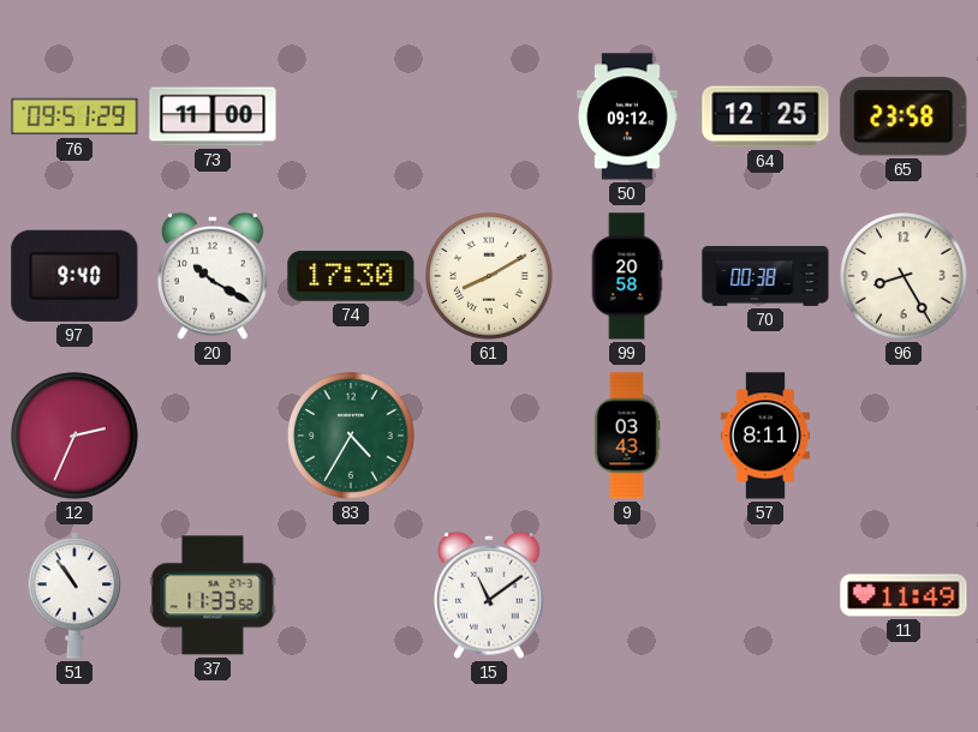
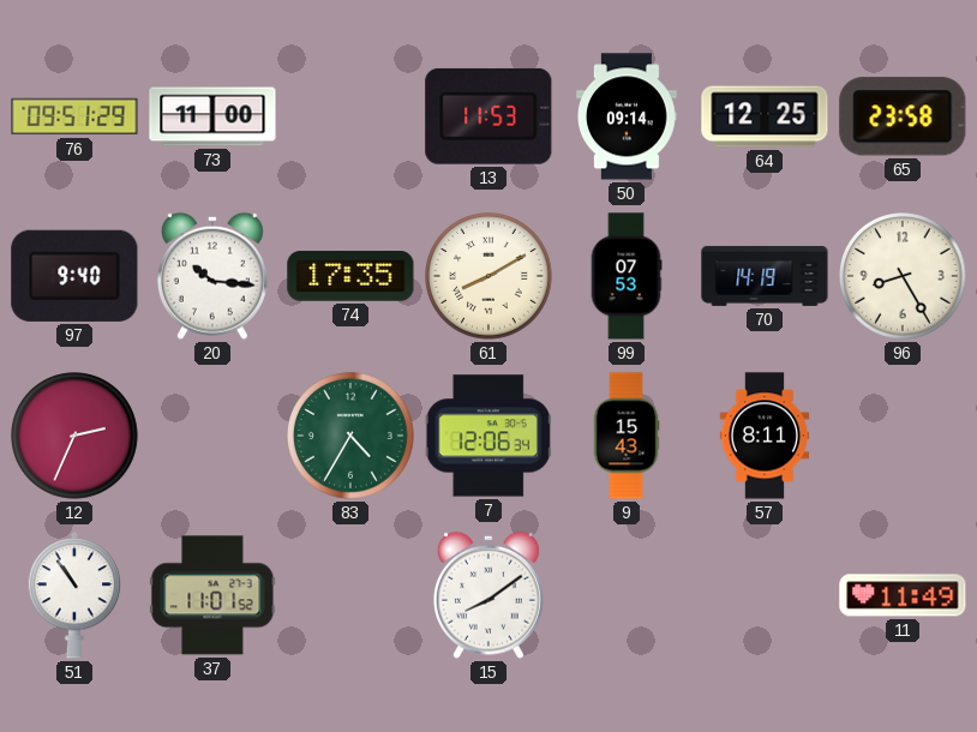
13: none -> 11:53 (489, 116)
50: 09:12 -> 09:14 (627, 116)
20: 10:20 -> 10:16 (212, 276)
74: 17:30 -> 17:35 (350, 276)
99: 20:58 -> 07:53 (627, 276)
70: 00:38 -> 14:19 (765, 276)
7: none -> 12:06 (489, 436)
9: 03:43 -> 15:43 (627, 436)
37: 11:33 -> 11:01 (212, 595)
15: 11:09 -> 8:09 (489, 595)
